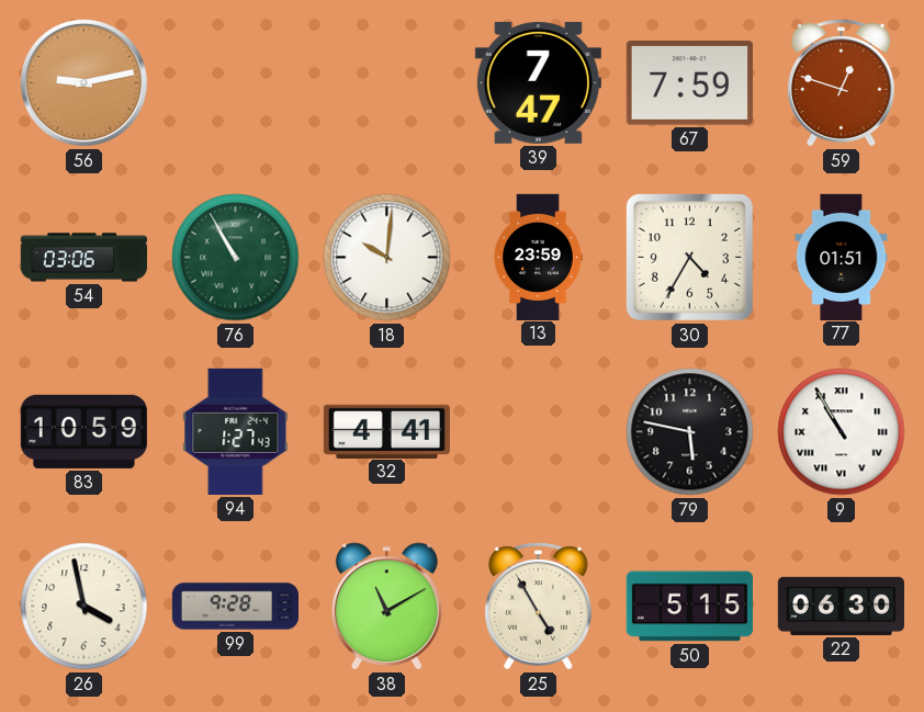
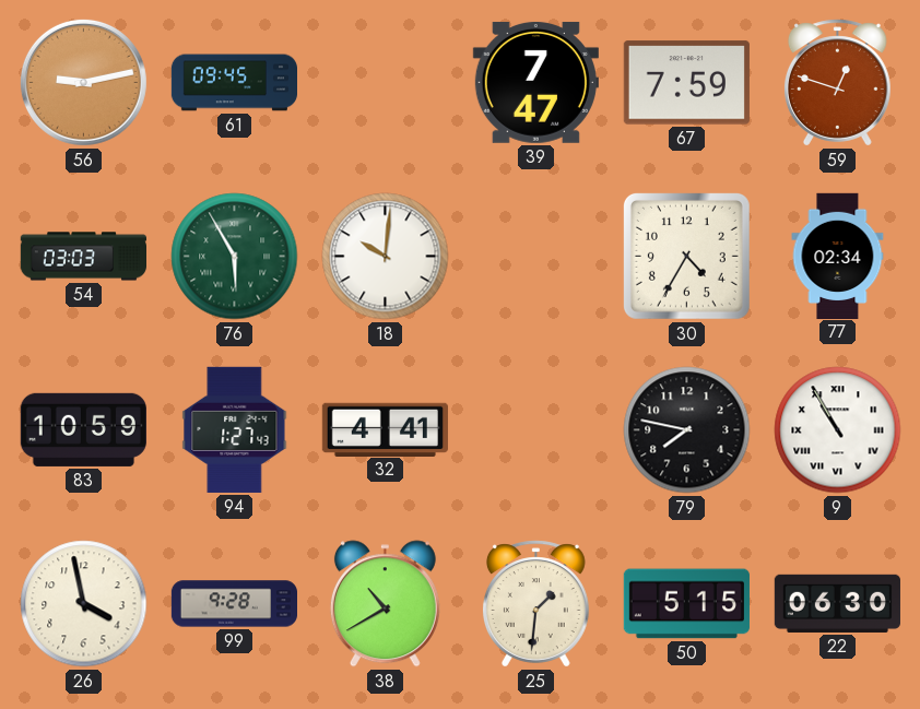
61: none -> 09:45 (234, 83)
54: 03:06 -> 03:03 (83, 257)
76: 10:55 -> 5:55 (235, 257)
13: 23:59 -> none (538, 257)
77: 01:51 -> 02:34 (838, 256)
79: 5:47 -> 7:47 (687, 430)
38: 11:10 -> 10:40 (385, 604)
25: 4:55 -> 1:31 (535, 604)
